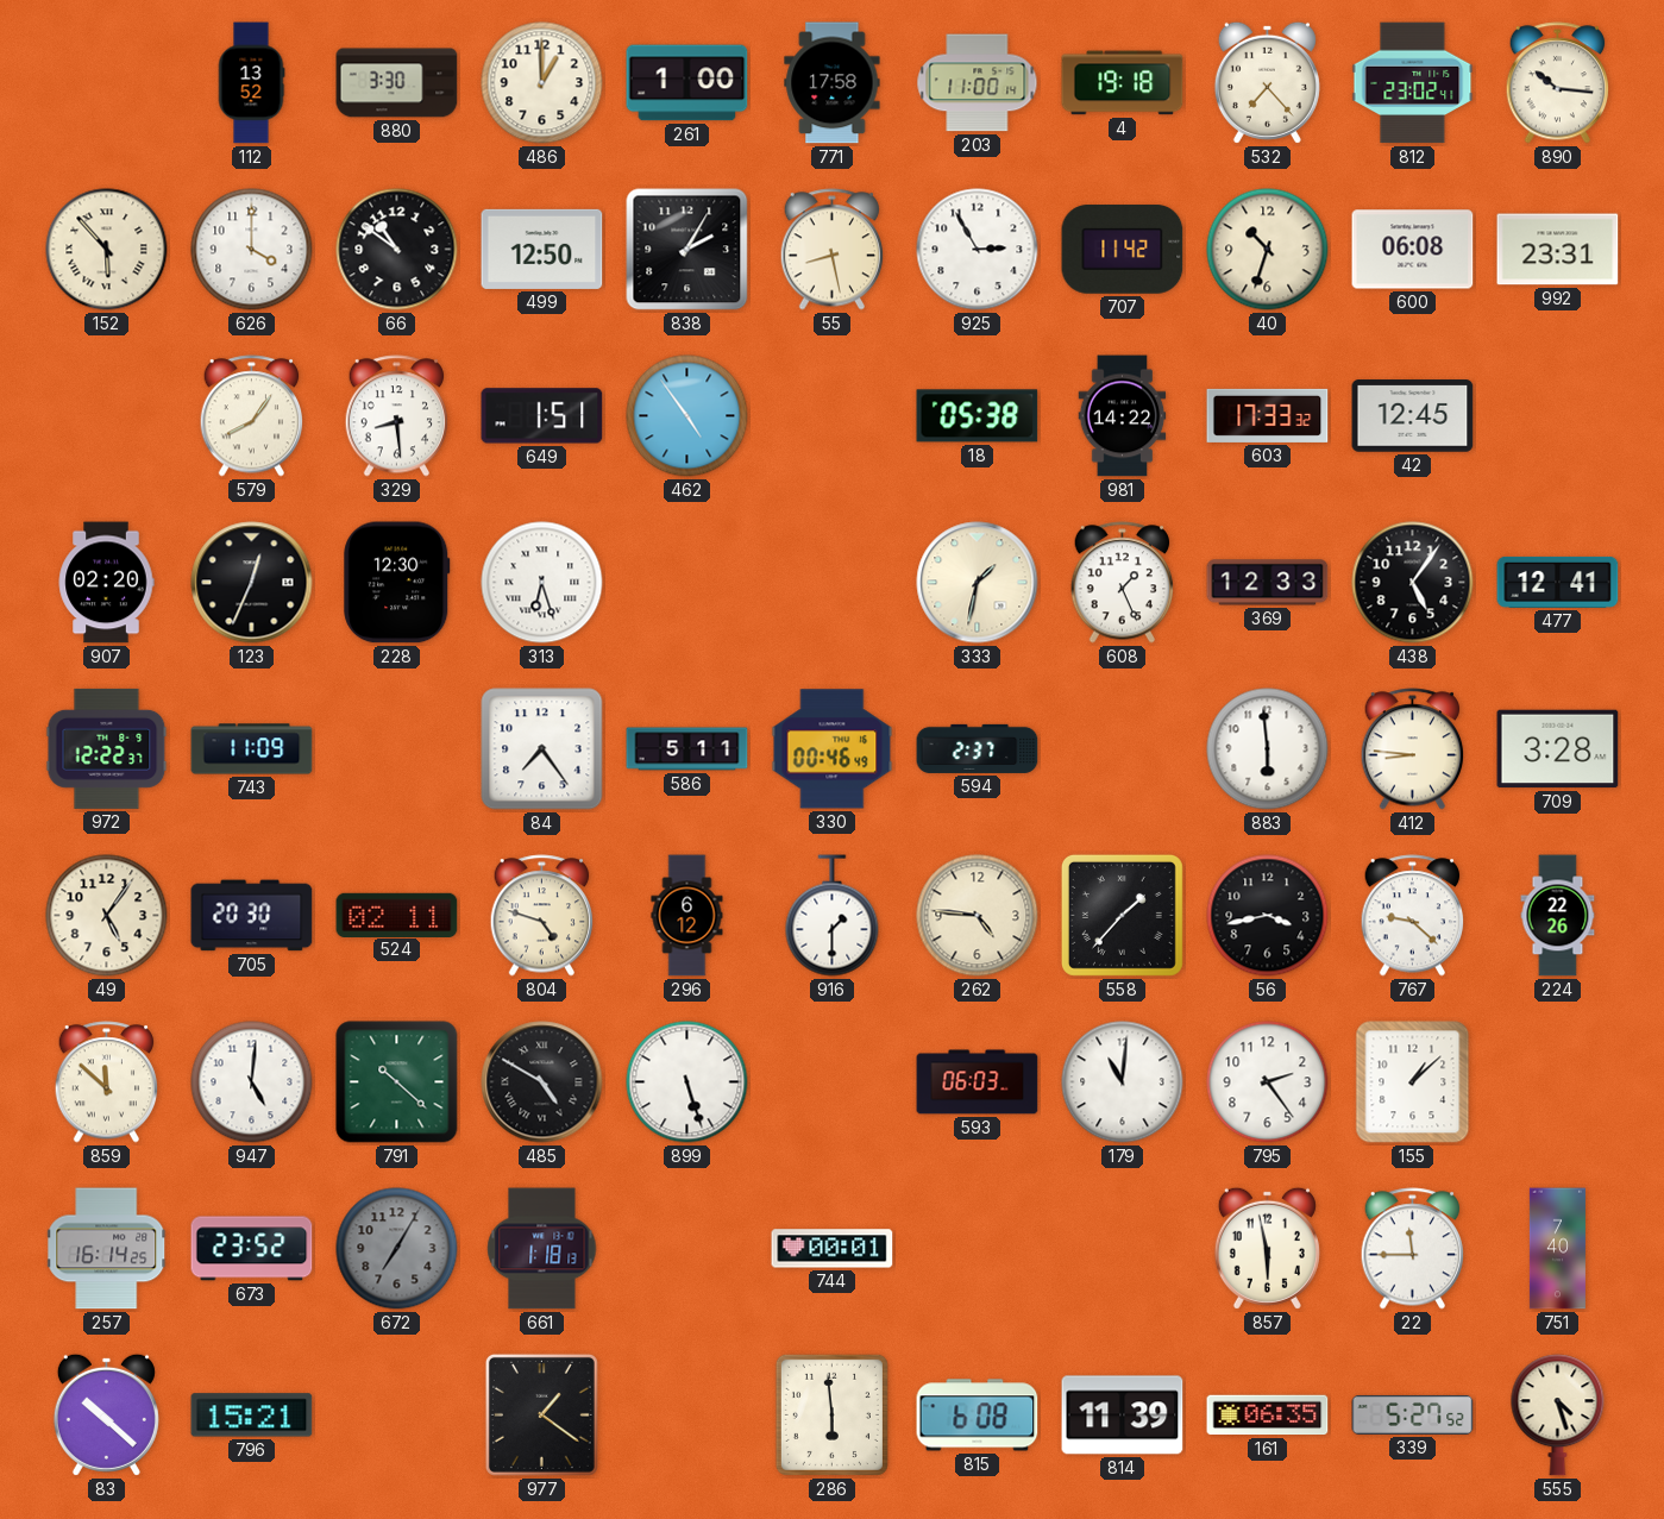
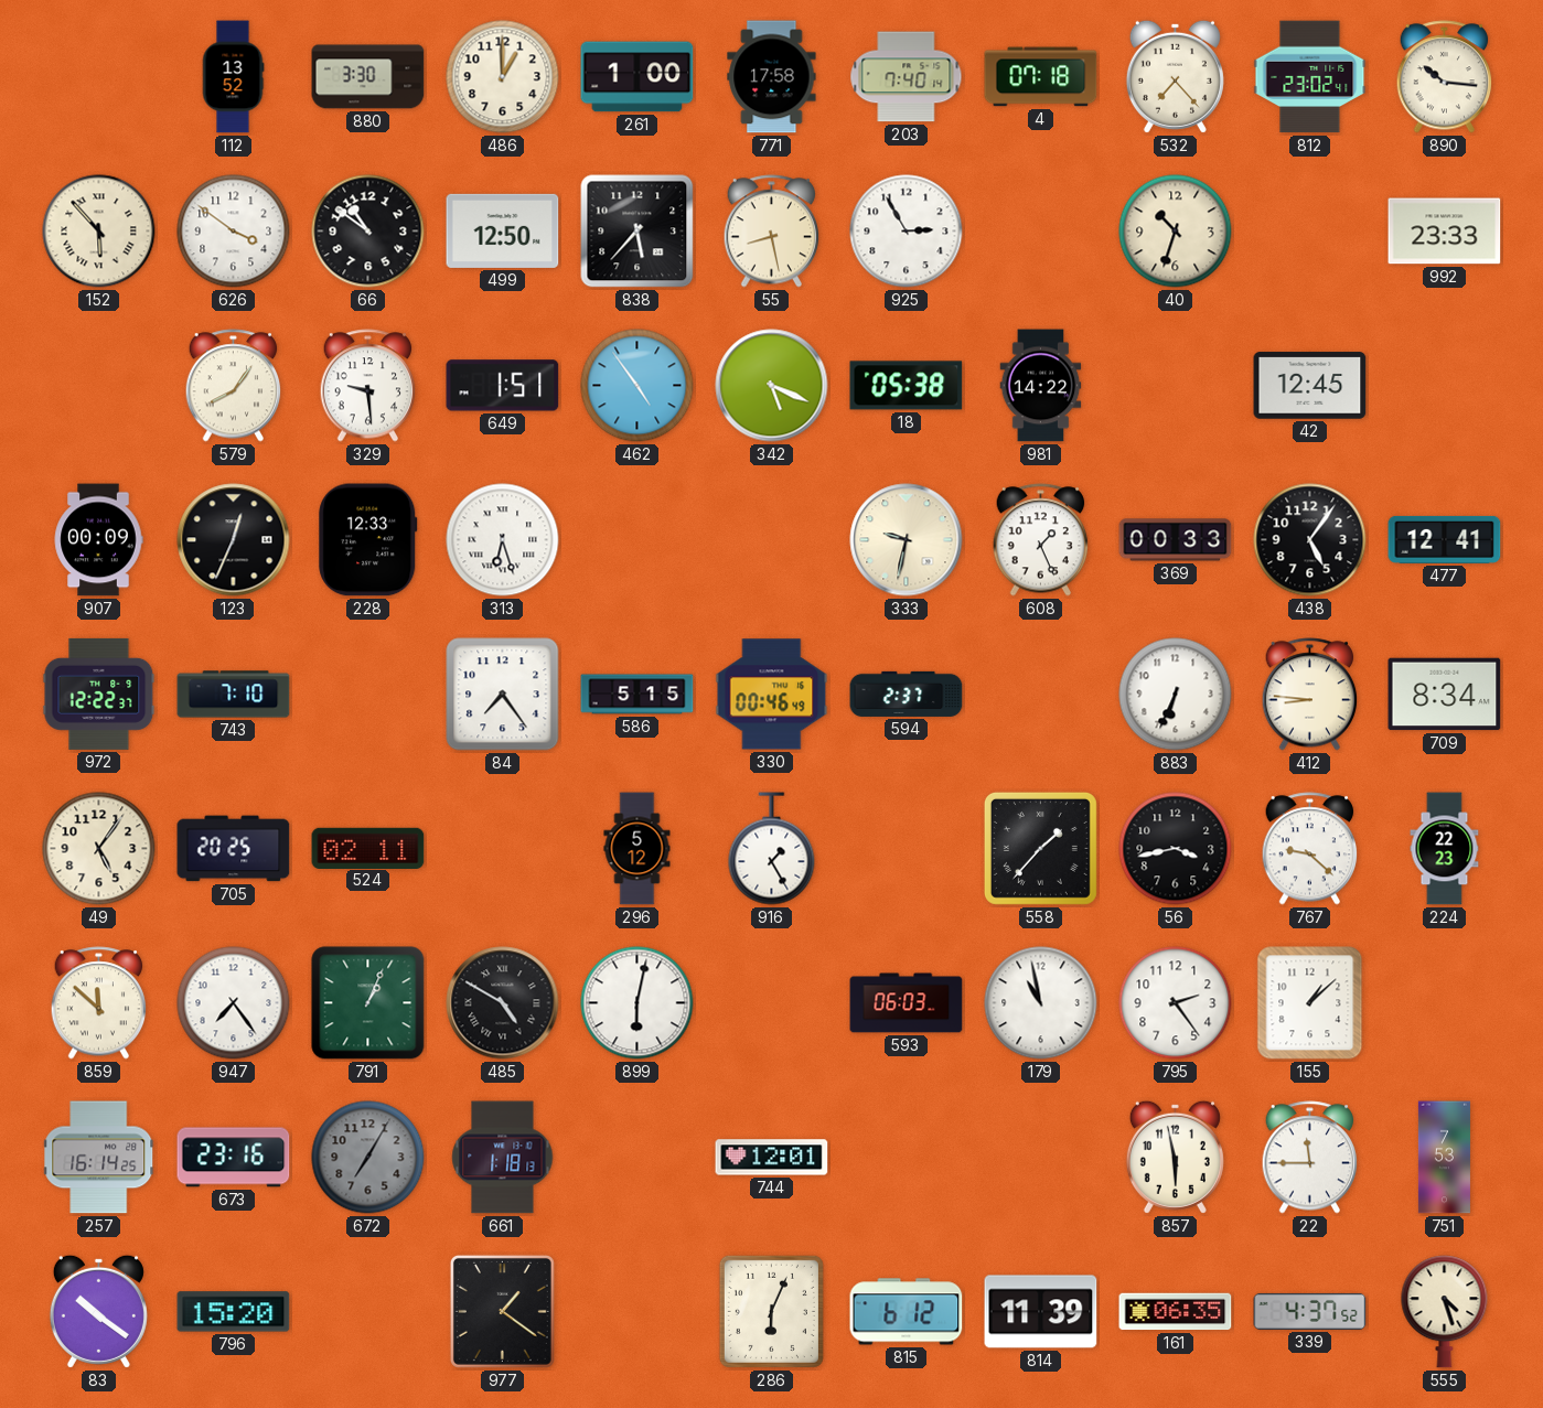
203: 11:00 -> 7:40 (907, 77)
4: 19:18 -> 07:18 (1041, 77)
626: 4:00 -> 3:51 (234, 232)
838: 2:05 -> 5:37 (637, 232)
707: 11:42 -> none (1123, 250)
600: 06:08 -> none (1413, 250)
992: 23:31 -> 23:33 (1445, 232)
329: 8:29 -> 9:29 (368, 386)
342: none -> 5:19 (772, 386)
603: 17:33 -> none (1268, 415)
907: 02:20 -> 00:09 (98, 540)
228: 12:30 -> 12:33 (368, 540)
333: 1:32 -> 9:32 (907, 540)
369: 12:33 -> 00:33 (1176, 540)
743: 11:09 -> 7:10 (234, 695)
586: 5:11 -> 5:15 (637, 695)
883: 5:59 -> 6:34 (1176, 695)
709: 3:28 -> 8:34 (1445, 695)
705: 20:30 -> 20:25 (234, 849)
804: 4:48 -> none (542, 916)
296: 6:12 -> 5:12 (637, 849)
916: 1:30 -> 1:25 (772, 849)
262: 4:46 -> none (978, 916)
224: 22:26 -> 22:23 (1445, 849)
947: 5:01 -> 7:24 (234, 1003)
791: 10:22 -> 1:04 (368, 1003)
899: 5:27 -> 6:02 (637, 1003)
179: 11:01 -> 10:58 (1041, 1003)
673: 23:52 -> 23:16 (234, 1158)
744: 00:01 -> 12:01 (772, 1158)
751: 7:40 -> 7:53 (1444, 1158)
83: 10:22 -> 10:21 (98, 1311)
796: 15:21 -> 15:20 (234, 1312)
286: 5:59 -> 6:04 (771, 1311)
815: 6:08 -> 6:12 (907, 1312)
339: 5:27 -> 4:37 (1310, 1311)
